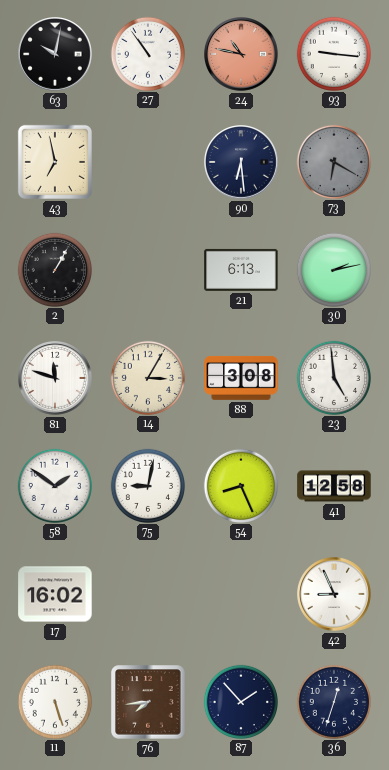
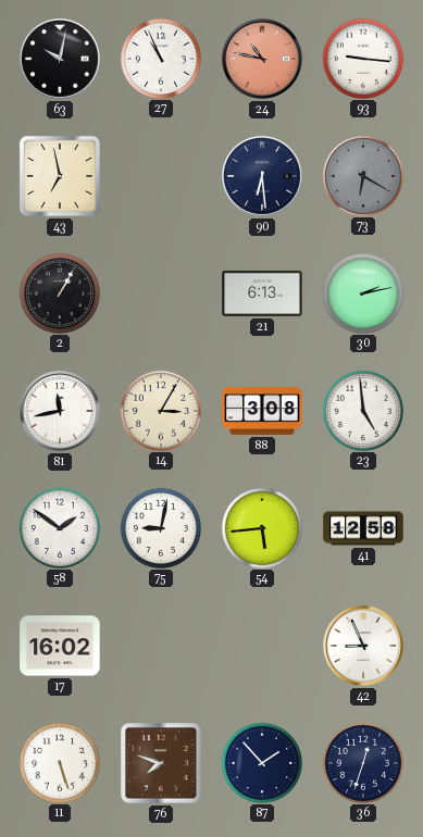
27: 10:54 -> 10:56 (160, 58)
81: 11:48 -> 11:43 (60, 411)
54: 8:26 -> 5:44 (261, 527)
76: 7:44 -> 7:48 (161, 763)
